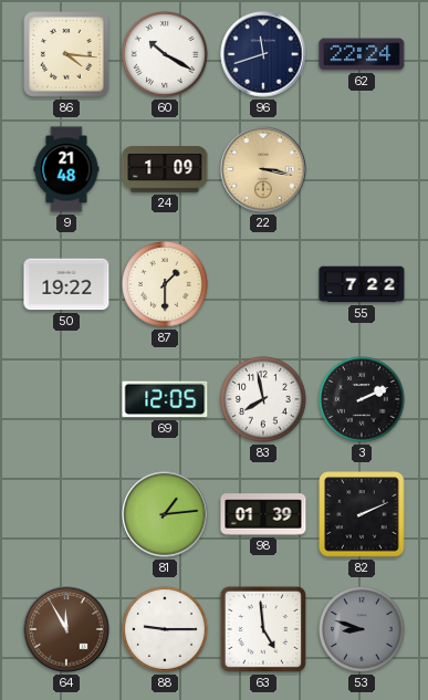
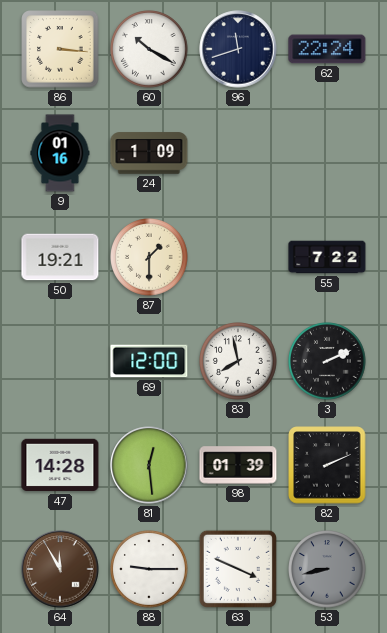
86: 4:16 -> 3:16 (60, 49)
9: 21:48 -> 01:16 (60, 153)
22: 3:17 -> none (263, 169)
50: 19:22 -> 19:21 (60, 257)
69: 12:05 -> 12:00 (149, 361)
47: none -> 14:28 (60, 465)
81: 1:14 -> 12:29 (149, 465)
63: 4:59 -> 3:49 (238, 569)
53: 8:48 -> 8:43 (327, 569)
